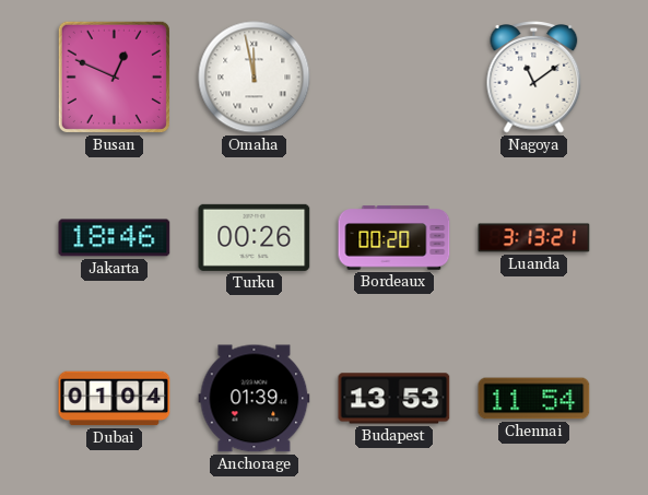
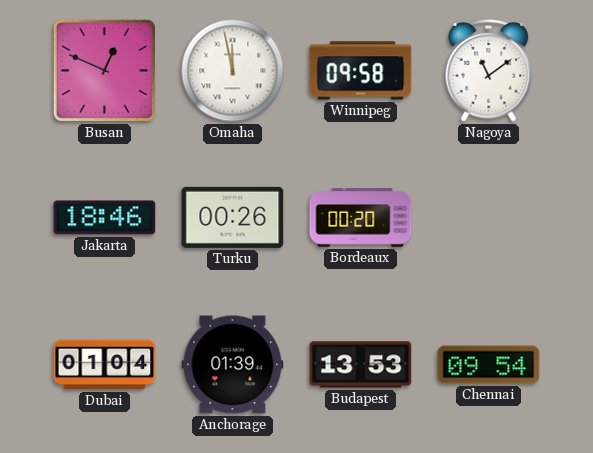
Winnipeg: none -> 09:58 (361, 71)
Luanda: 3:13 -> none (534, 238)
Chennai: 11:54 -> 09:54 (489, 365)
